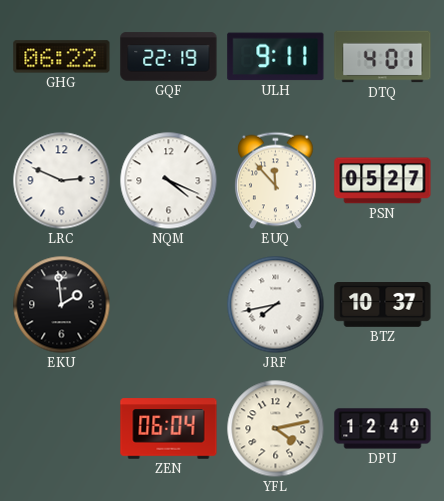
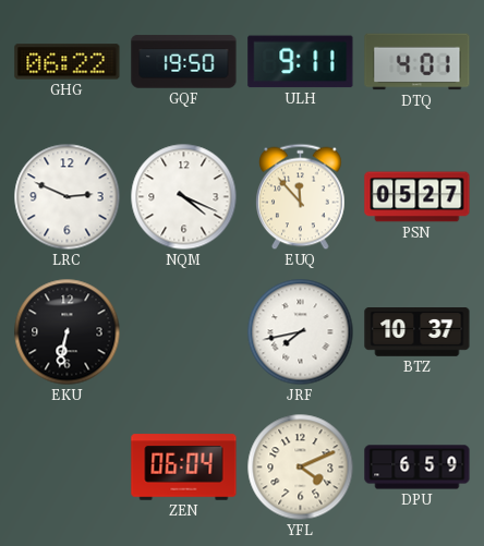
GQF: 22:19 -> 19:50 (184, 62)
EKU: 1:59 -> 6:32 (68, 332)
YFL: 4:13 -> 4:11 (301, 468)
DPU: 12:49 -> 6:59 (418, 468)
